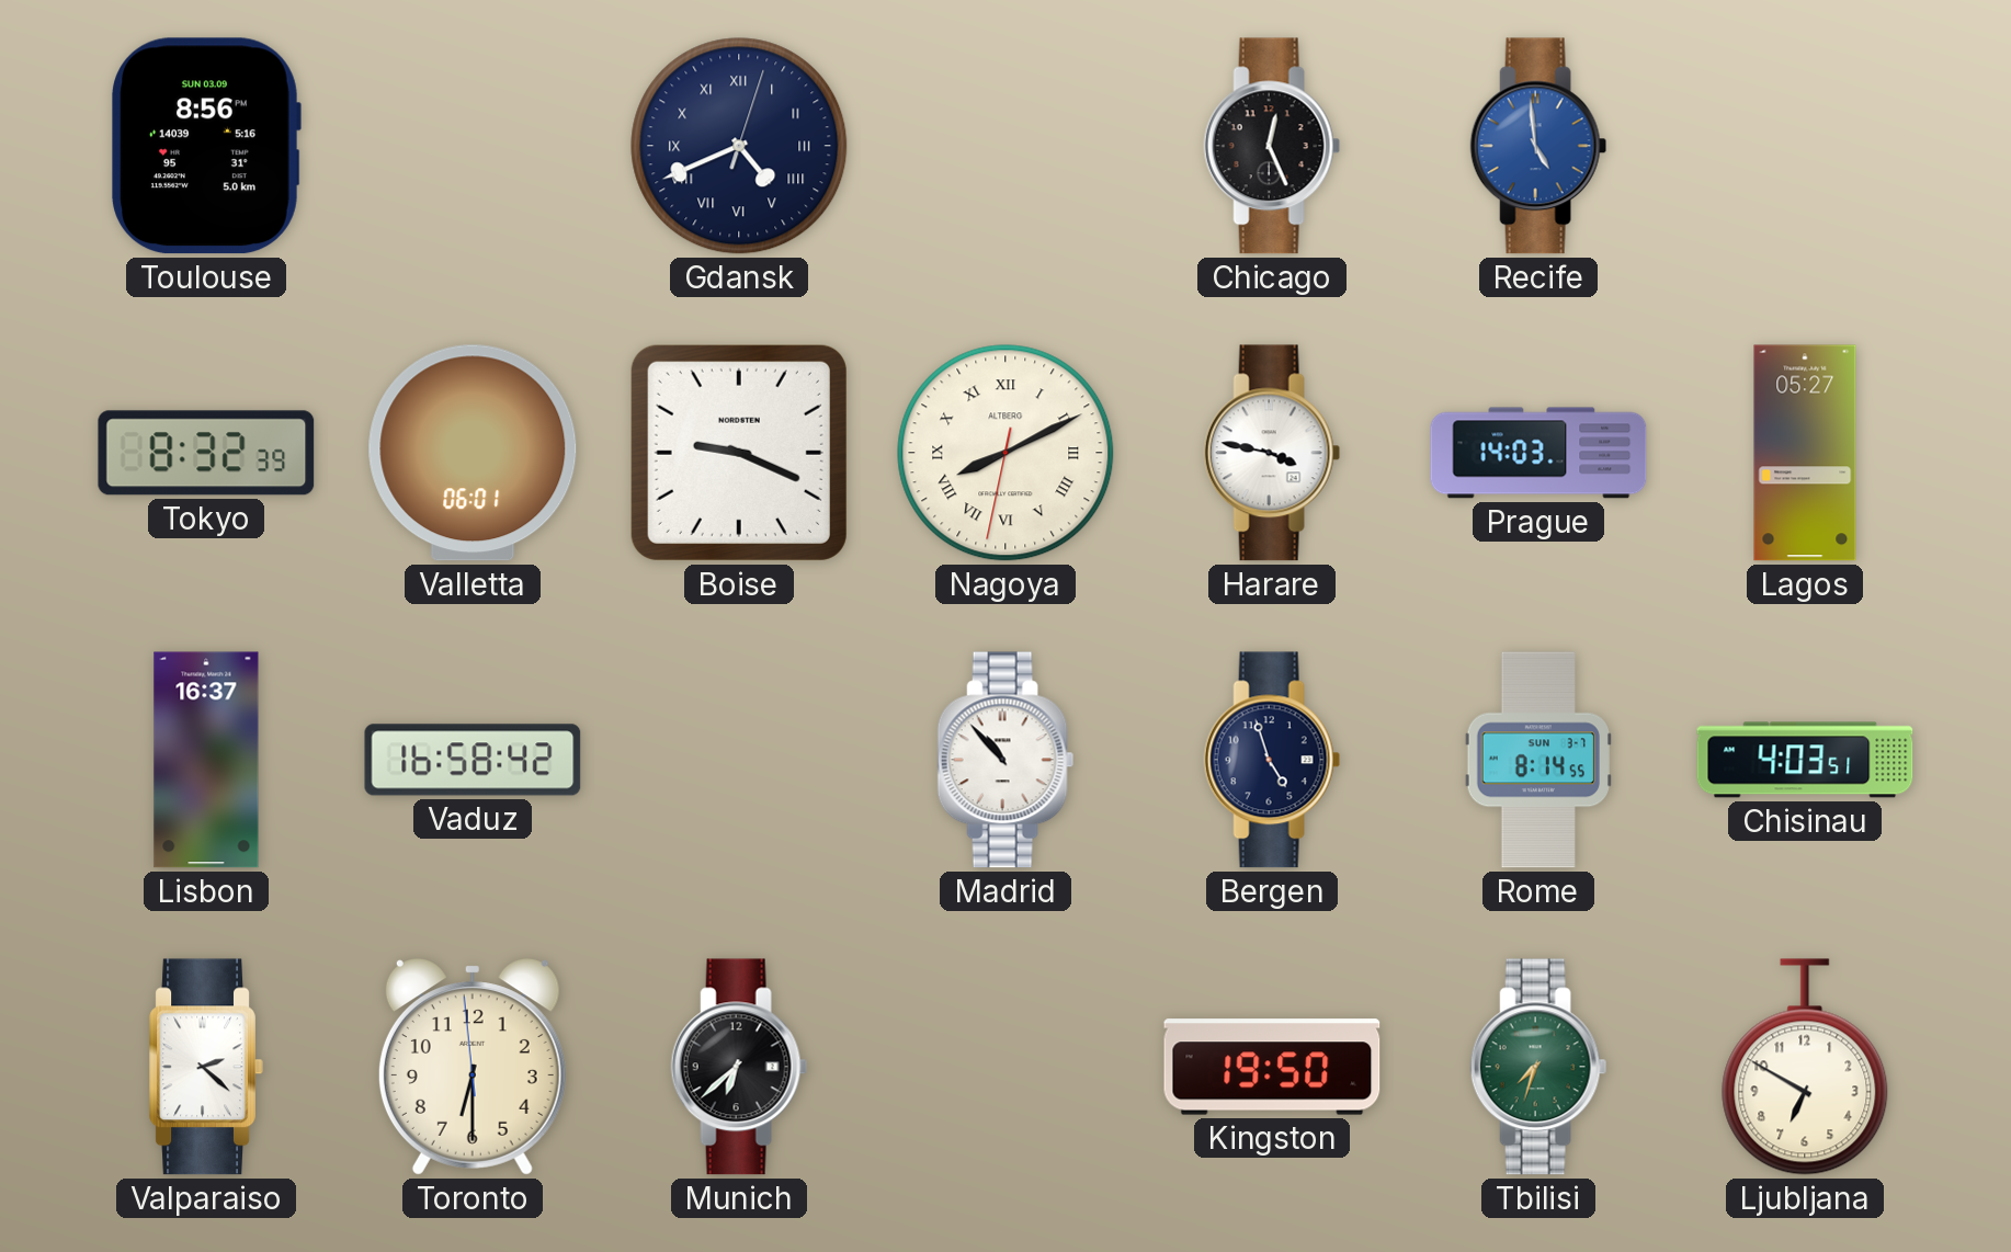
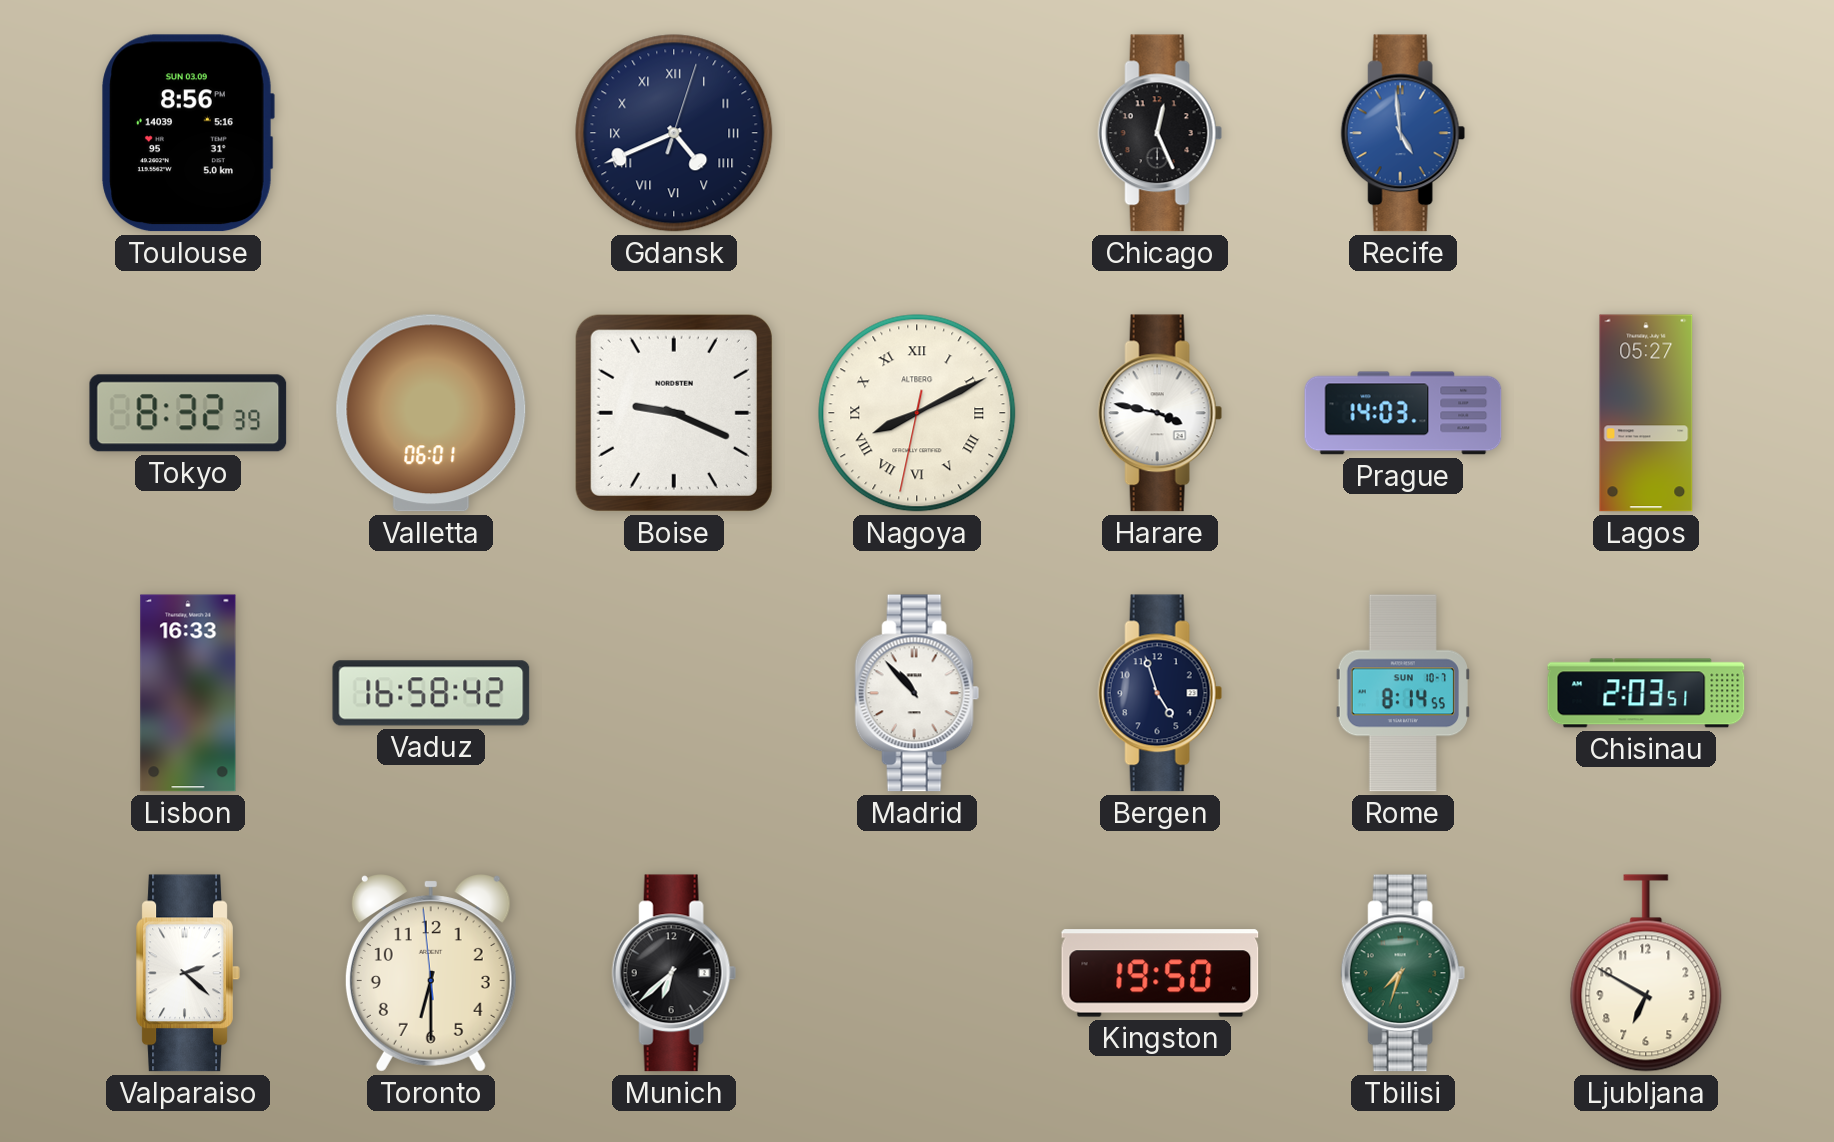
Lisbon: 16:37 -> 16:33 (188, 693)
Rome date: SUN 3-7 -> SUN 10-7 (1402, 693)
Chisinau: 4:03 -> 2:03 (1646, 693)
